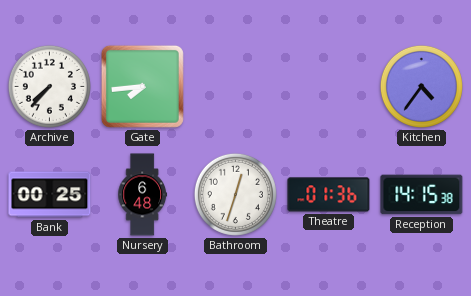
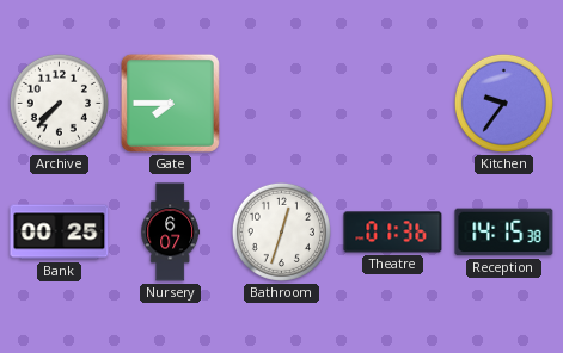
Gate: 7:44 -> 7:45 (170, 103)
Kitchen: 4:36 -> 9:36 (503, 103)
Nursery: 6:48 -> 6:07 (171, 233)
